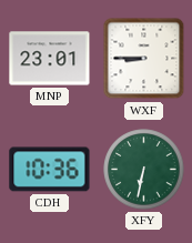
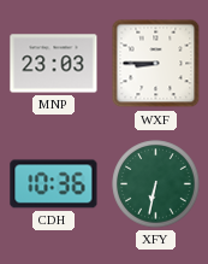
MNP: 23:01 -> 23:03 (54, 64)
